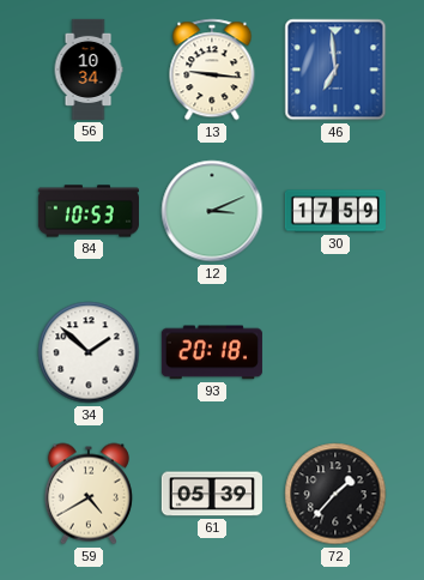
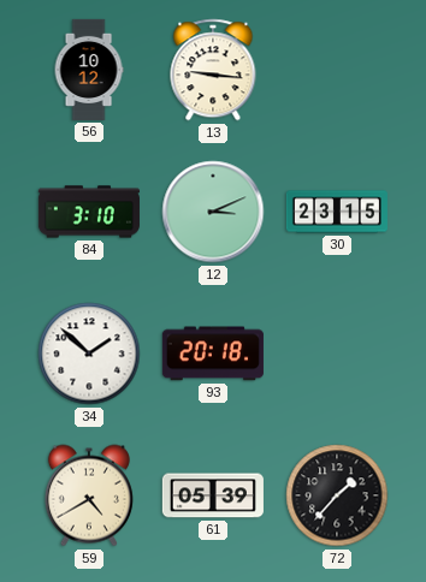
56: 10:34 -> 10:12 (89, 70)
46: 6:59 -> none (335, 70)
84: 10:53 -> 3:10 (89, 212)
30: 17:59 -> 23:15 (337, 212)
